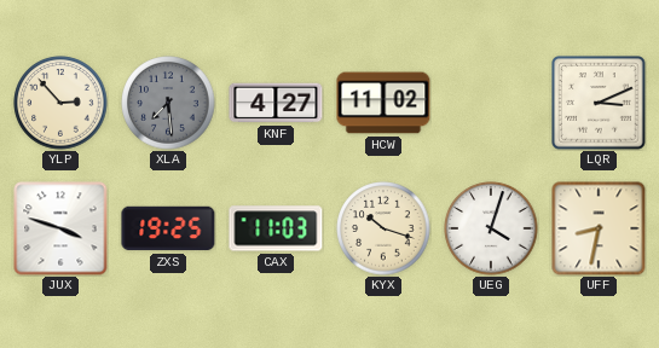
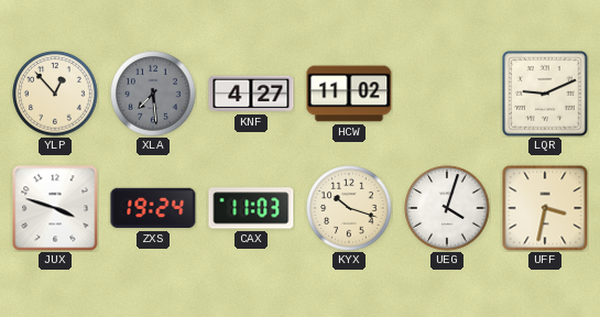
YLP: 2:53 -> 12:53 (55, 94)
LQR: 3:11 -> 9:11 (545, 94)
ZXS: 19:25 -> 19:24 (153, 208)
UFF: 8:32 -> 3:32 (545, 208)
